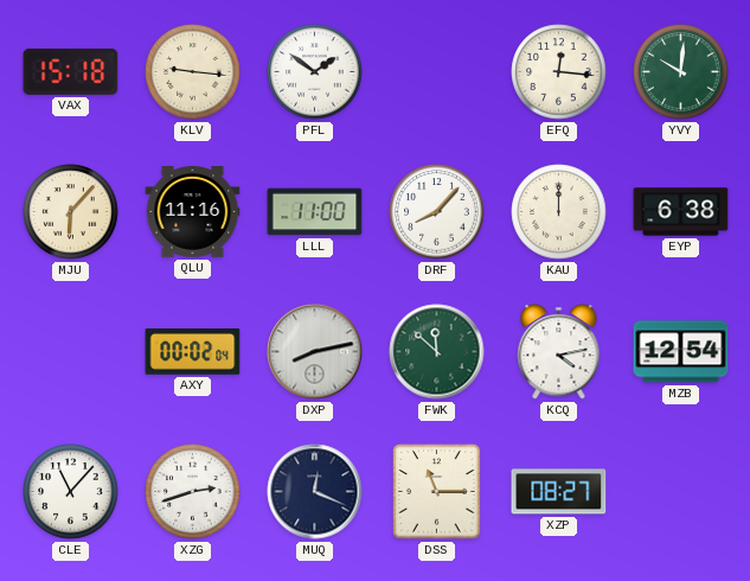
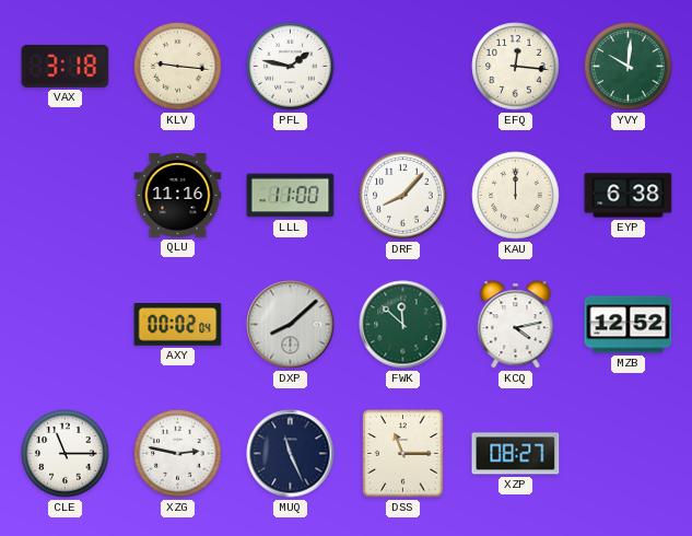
VAX: 15:18 -> 3:18 (66, 66)
PFL: 1:51 -> 1:47 (291, 67)
MJU: 6:07 -> none (71, 212)
DXP: 8:13 -> 8:08 (291, 325)
MZB: 12:54 -> 12:52 (629, 325)
CLE: 11:07 -> 11:15 (66, 454)
XZG: 2:42 -> 2:47 (178, 454)
MUQ: 12:19 -> 11:26 (291, 454)
